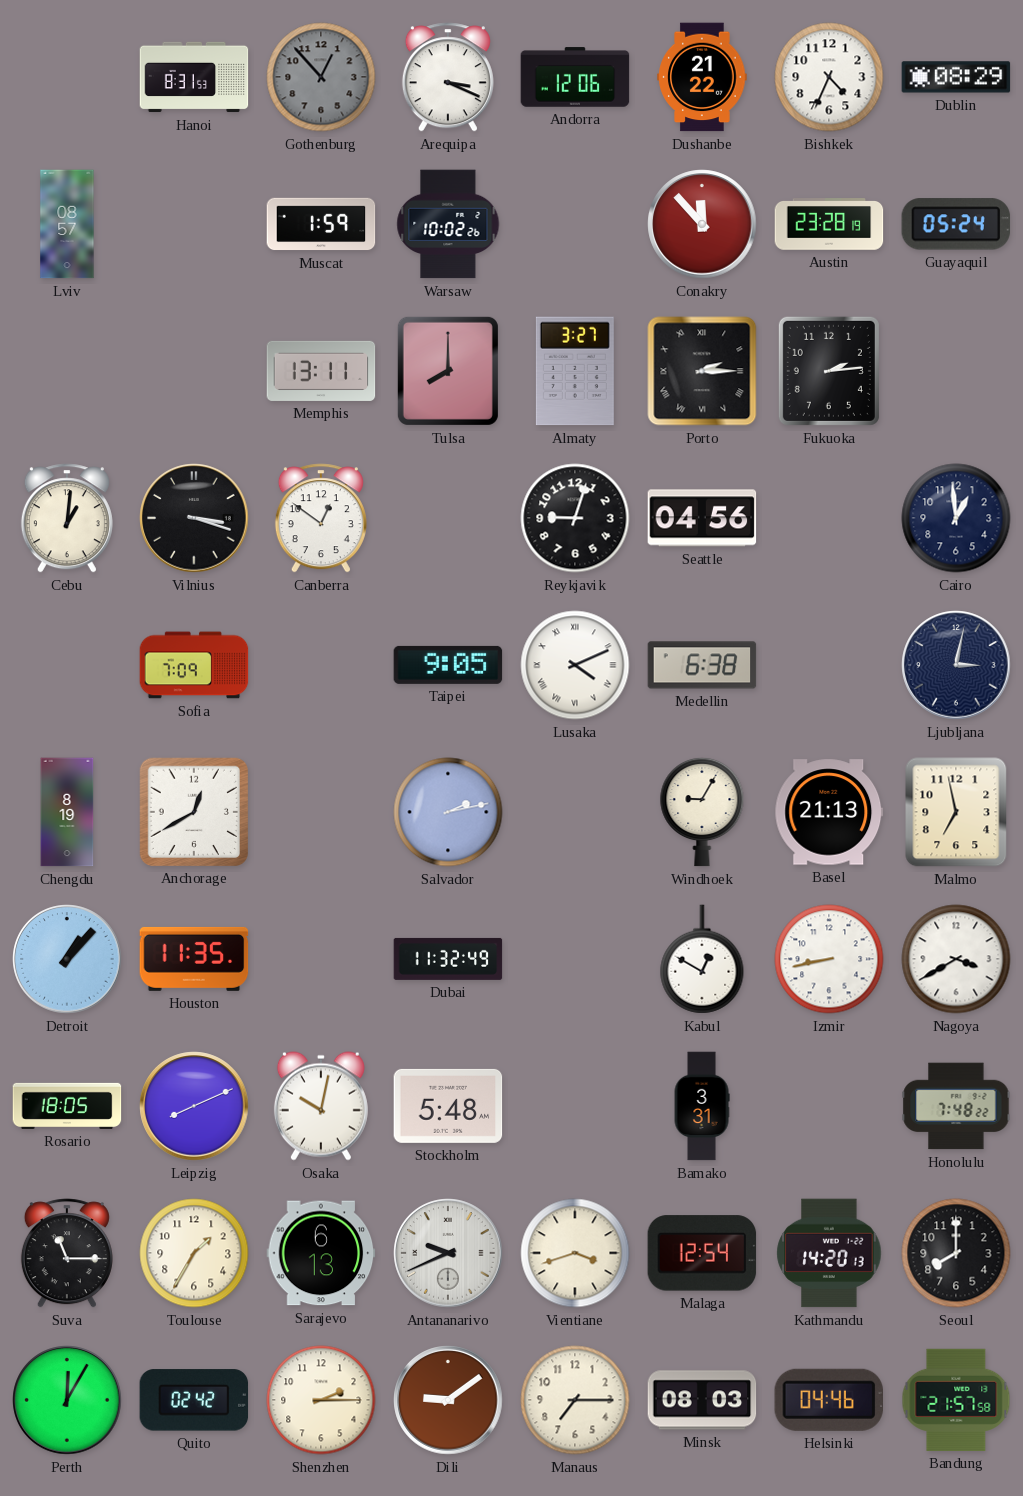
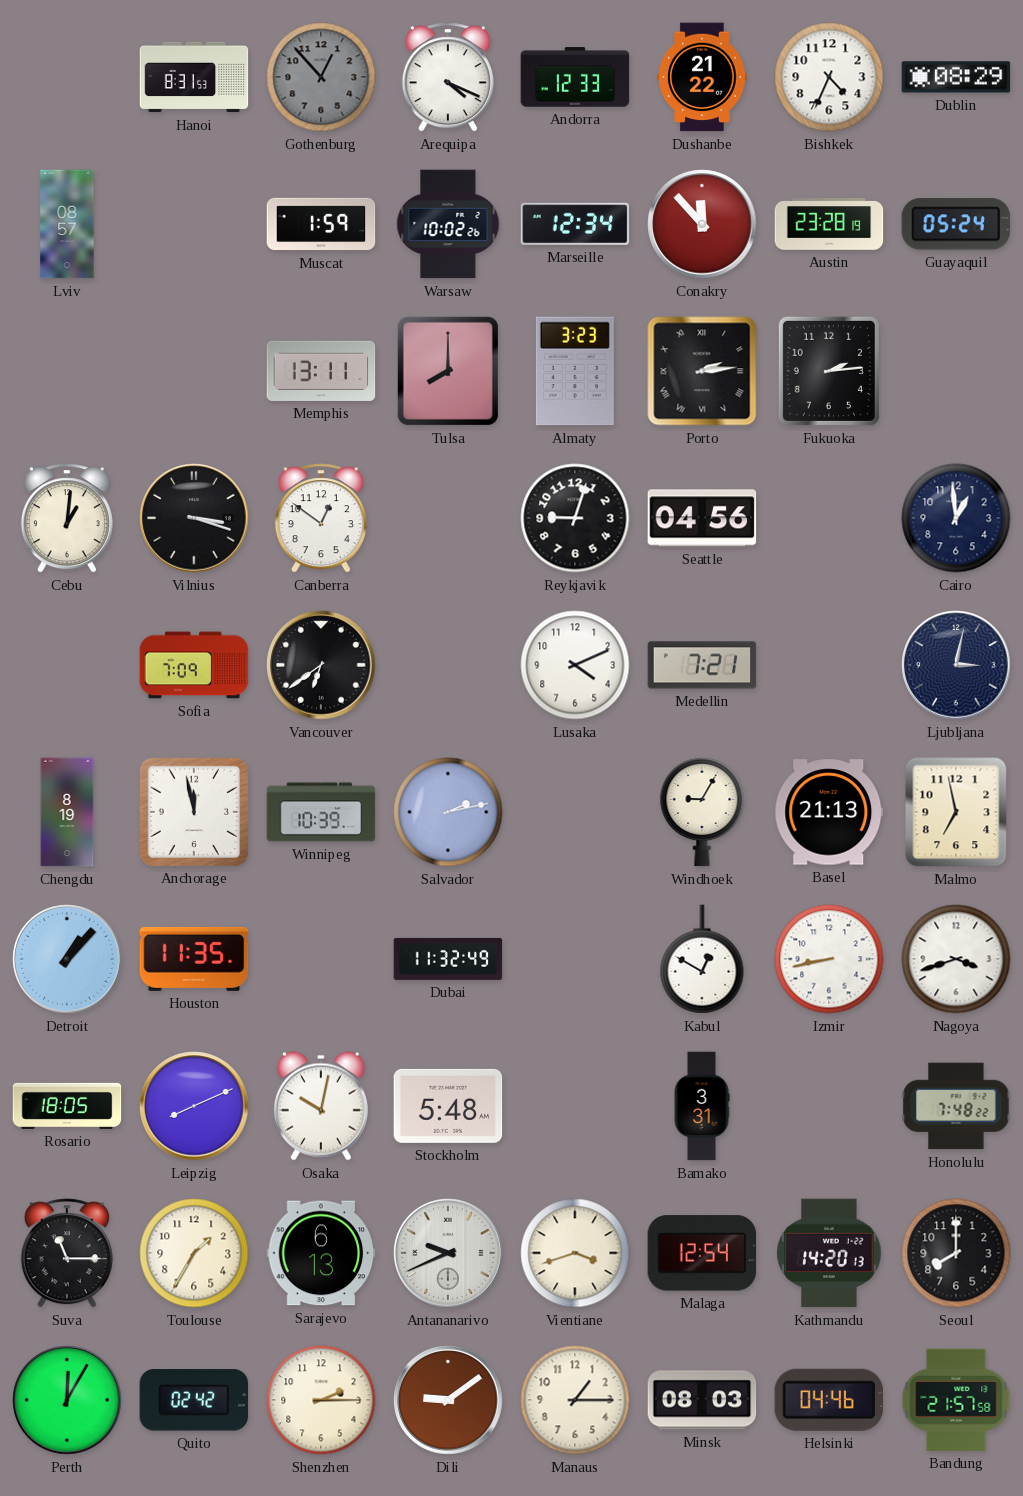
Arequipa: 3:19 -> 4:19 (448, 77)
Andorra: 12:06 -> 12:33 (575, 77)
Marseille: none -> 12:34 (575, 224)
Almaty: 3:27 -> 3:23 (575, 371)
Porto: 2:15 -> 2:14 (702, 371)
Vancouver: none -> 6:39 (321, 665)
Taipei: 9:05 -> none (448, 665)
Lusaka numerals: Roman -> Arabic (575, 665)
Medellin: 6:38 -> 7:21 (702, 665)
Anchorage: 12:40 -> 11:58 (193, 811)
Winnipeg: none -> 10:39 (321, 812)
Nagoya: 3:40 -> 3:42 (956, 959)
Manaus: 7:15 -> 1:15 (575, 1400)
